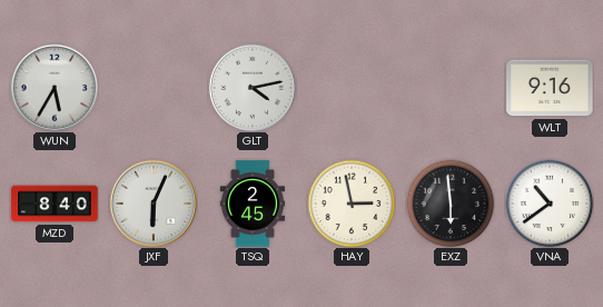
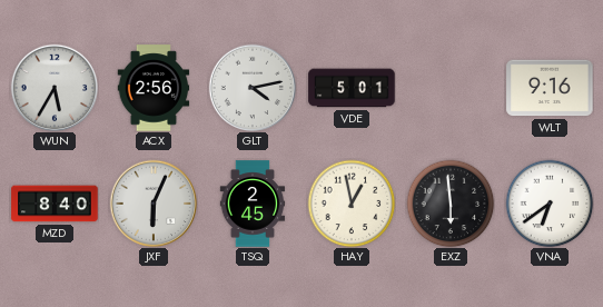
ACX: none -> 2:56 (154, 88)
VDE: none -> 5:01 (352, 88)
HAY: 2:58 -> 12:58 (352, 204)
VNA: 10:39 -> 6:39 (550, 204)
